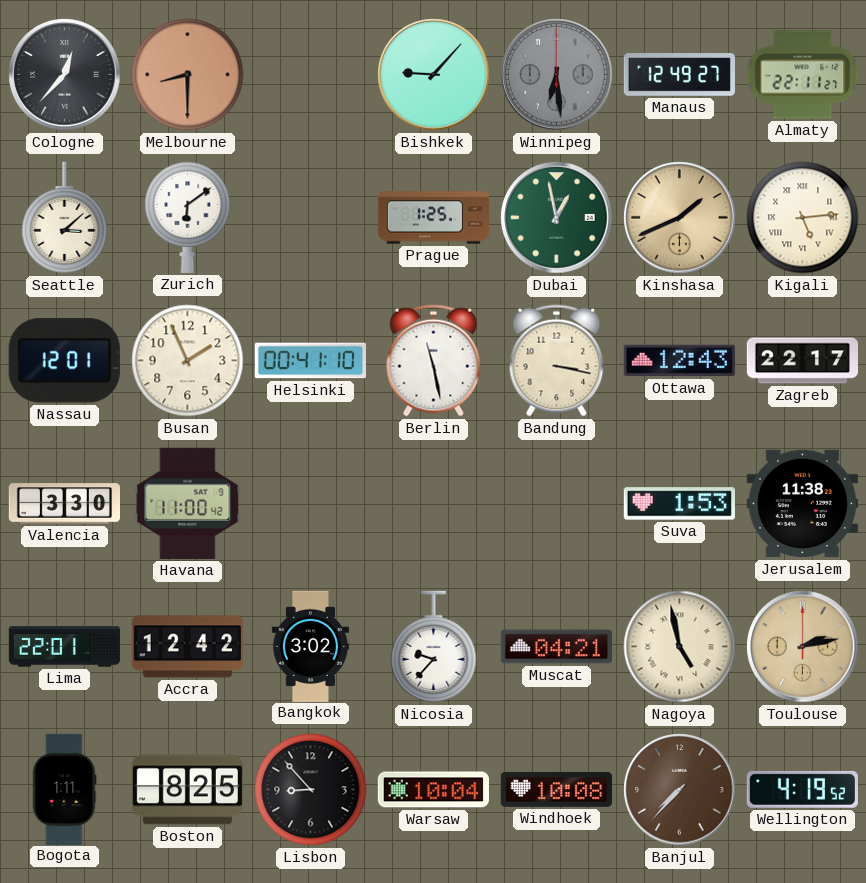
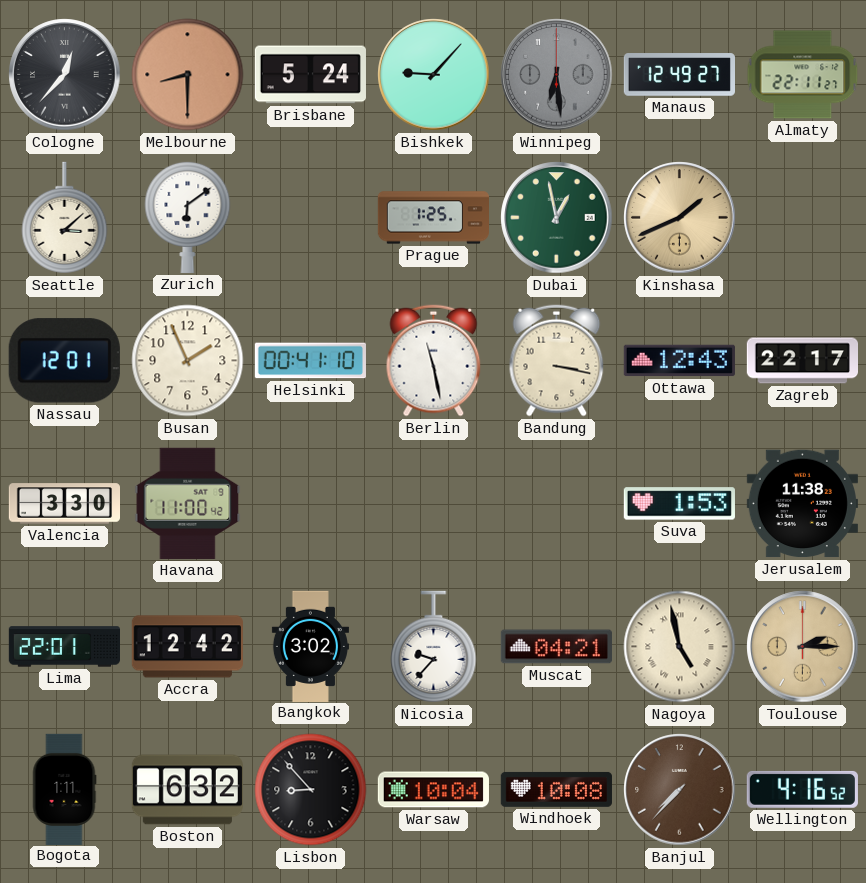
Brisbane: none -> 5:24 (310, 75)
Kigali: 5:14 -> none (803, 218)
Toulouse: 2:13 -> 2:15 (803, 647)
Boston: 8:25 -> 6:32 (187, 790)
Wellington: 4:19 -> 4:16 (802, 789)
